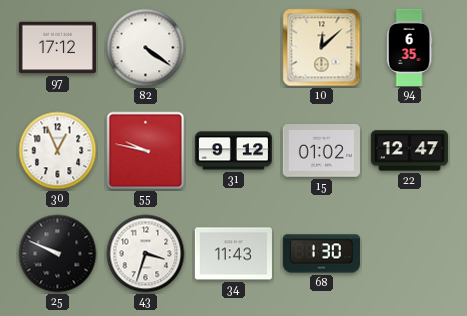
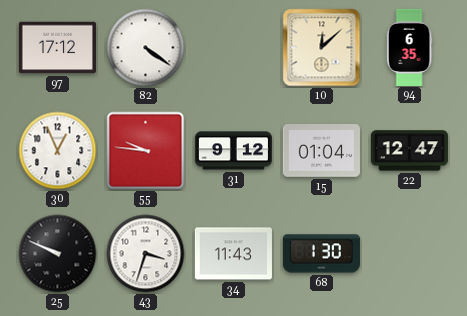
55: 9:47 -> 9:46 (146, 151)
15: 01:02 -> 01:04 (321, 151)
